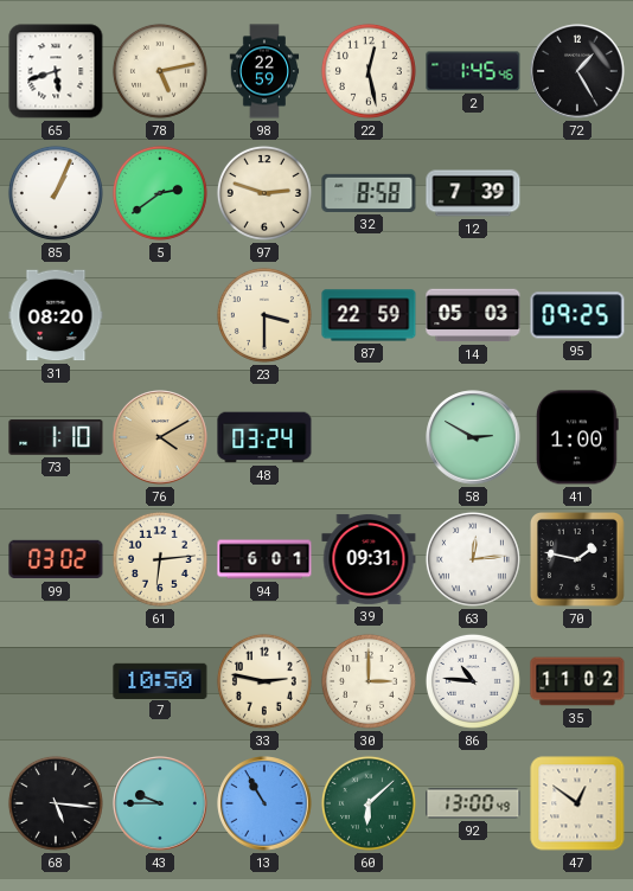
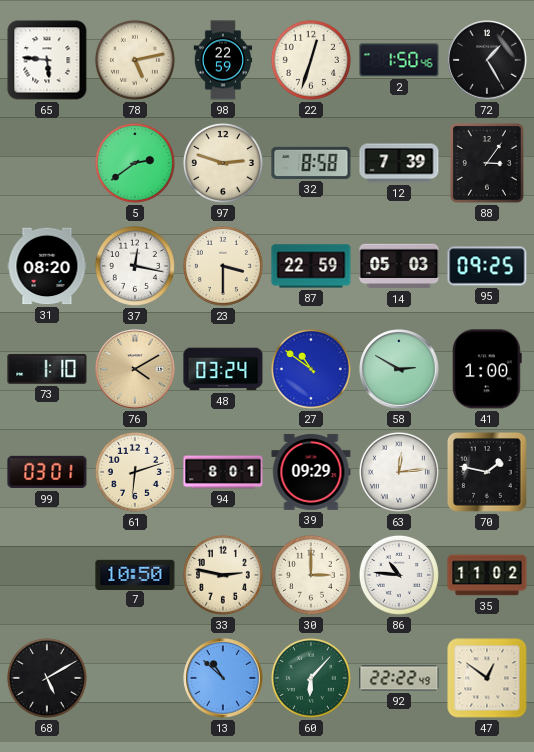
65: 5:42 -> 5:46 (47, 60)
22: 12:28 -> 12:33 (311, 60)
2: 1:45 -> 1:50 (399, 60)
85: 1:04 -> none (56, 193)
88: none -> 3:06 (488, 164)
37: none -> 12:17 (135, 266)
27: none -> 10:51 (311, 369)
99: 03:02 -> 03:01 (47, 472)
61: 6:14 -> 6:12 (135, 472)
94: 6:01 -> 8:01 (223, 472)
39: 09:31 -> 09:29 (311, 472)
68: 5:16 -> 5:10 (47, 678)
43: 9:45 -> none (160, 803)
13: 10:55 -> 10:52 (223, 678)
60: 6:08 -> 6:07 (311, 678)
92: 13:00 -> 22:22 (399, 678)
